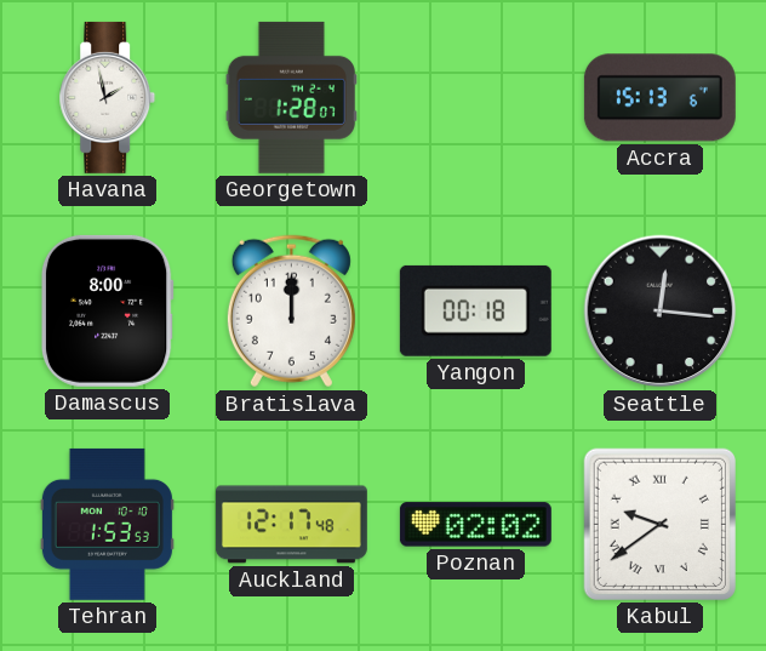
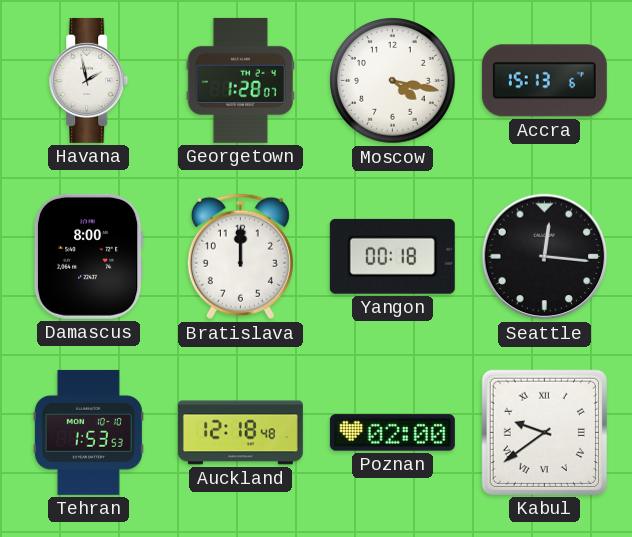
Moscow: none -> 4:17 (393, 81)
Auckland: 12:17 -> 12:18 (240, 433)
Poznan: 02:02 -> 02:00 (392, 433)
